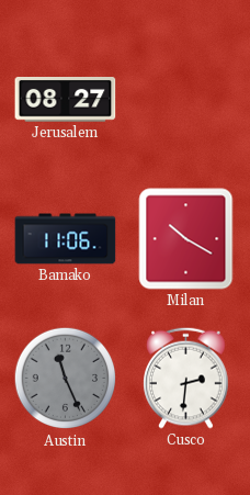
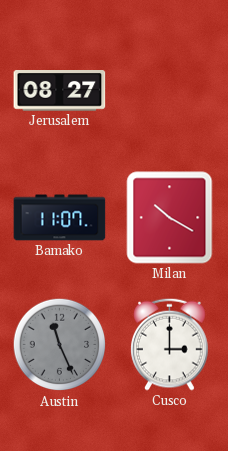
Bamako: 11:06 -> 11:07 (60, 218)
Cusco: 2:31 -> 3:00 (170, 344)
